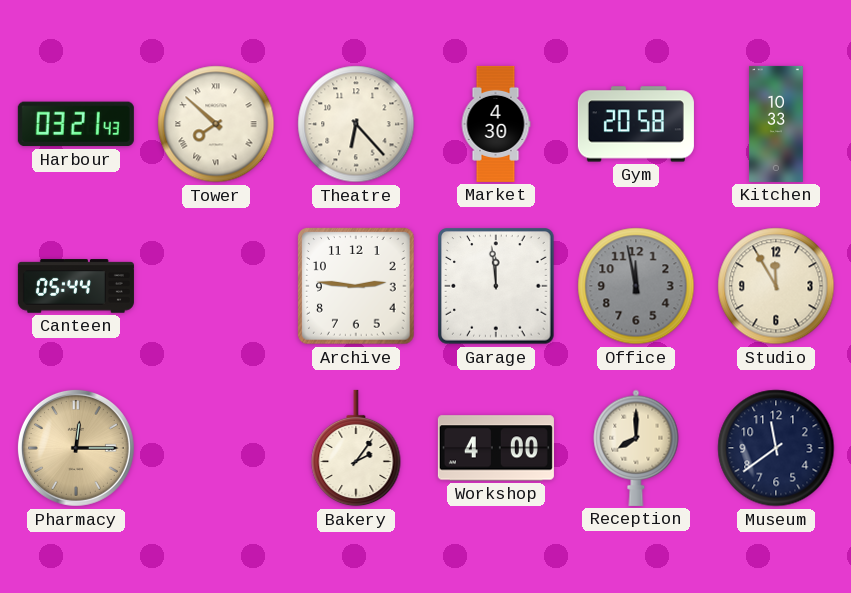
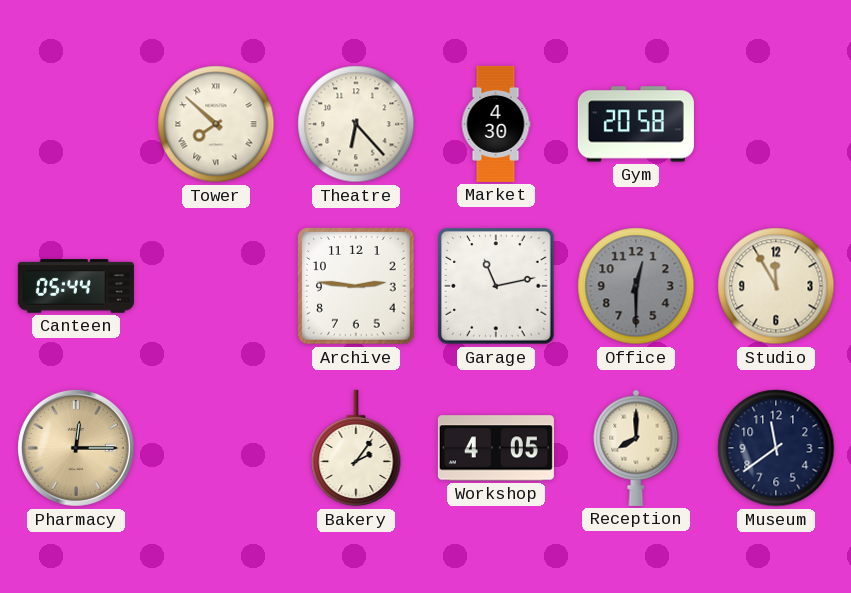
Harbour: 03:21 -> none (76, 124)
Kitchen: 10:33 -> none (776, 124)
Garage: 11:59 -> 11:13 (496, 286)
Office: 11:58 -> 12:30 (636, 286)
Workshop: 4:00 -> 4:05 (496, 448)
